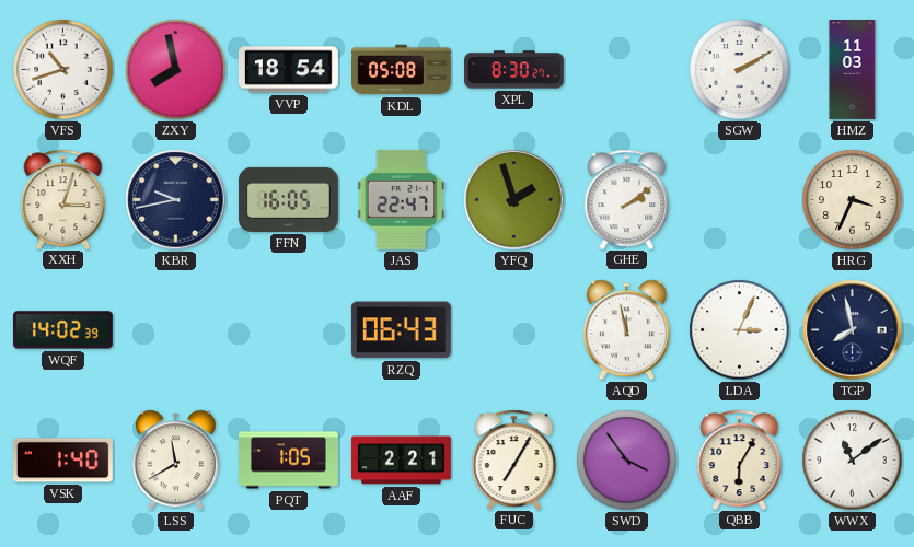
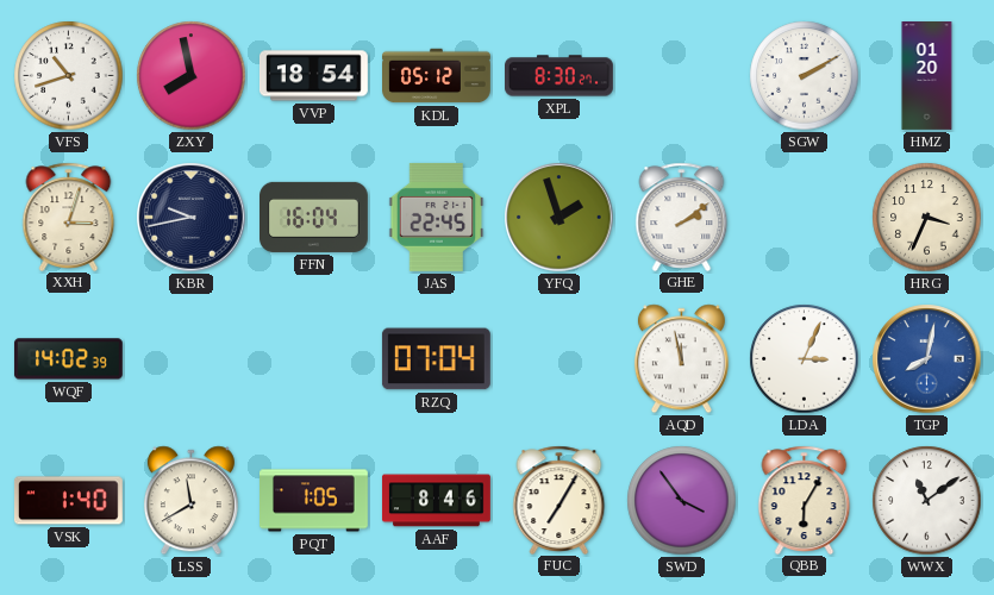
KDL: 05:08 -> 05:12 (437, 76)
HMZ: 11:03 -> 01:20 (927, 76)
FFN: 16:05 -> 16:04 (314, 217)
JAS: 22:47 -> 22:45 (437, 217)
RZQ: 06:43 -> 07:04 (436, 359)
TGP: 7:58 -> 8:02 (927, 359)
TGP dial: navy -> blue (927, 359)
AAF: 2:21 -> 8:46 (436, 501)
